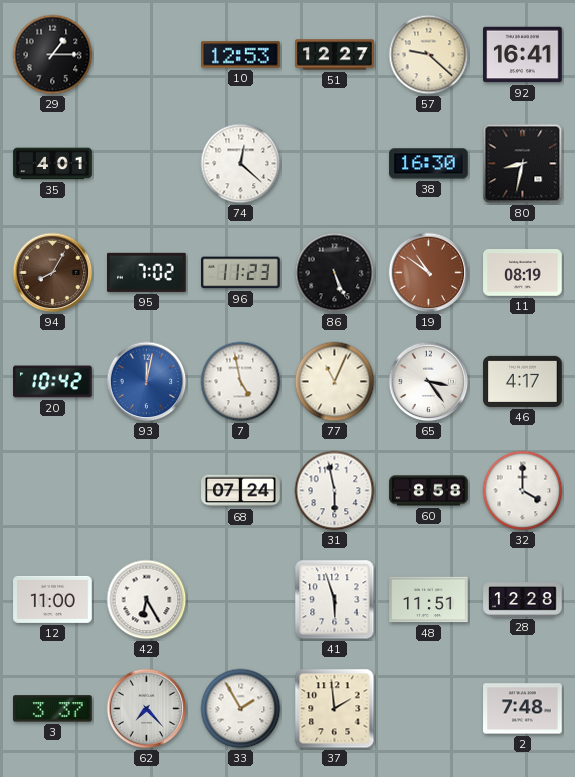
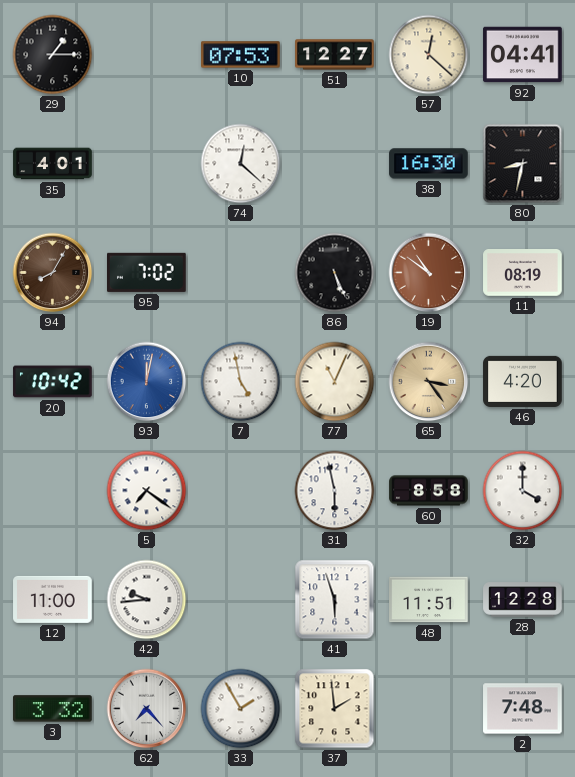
10: 12:53 -> 07:53 (241, 55)
57: 9:22 -> 12:22 (429, 55)
92: 16:41 -> 04:41 (523, 55)
96: 11:23 -> none (241, 273)
65 dial: white -> champagne (429, 382)
46: 4:17 -> 4:20 (523, 381)
5: none -> 7:21 (147, 491)
68: 07:24 -> none (241, 491)
42: 6:25 -> 9:44 (147, 600)
3: 3:37 -> 3:32 (53, 709)
